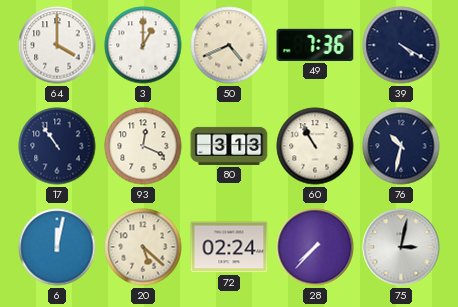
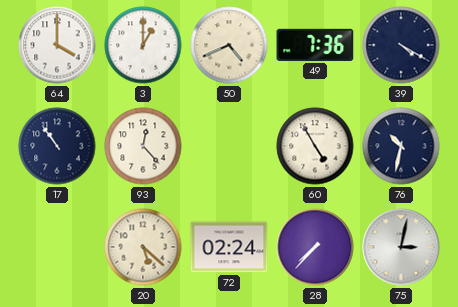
93: 12:19 -> 12:23 (143, 146)
80: 3:13 -> none (229, 146)
60: 10:55 -> 4:55 (315, 146)
6: 12:02 -> none (57, 247)
